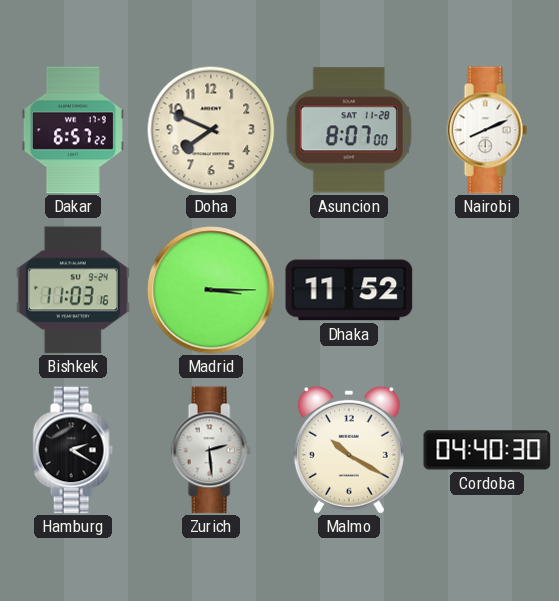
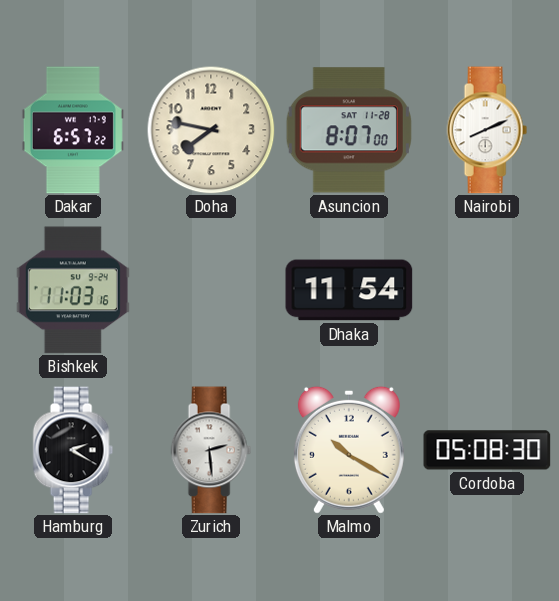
Doha: 7:49 -> 7:47 (211, 130)
Madrid: 3:15 -> none (211, 290)
Dhaka: 11:52 -> 11:54 (349, 290)
Cordoba: 04:40 -> 05:08 (487, 450)
